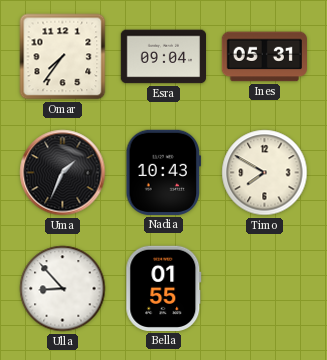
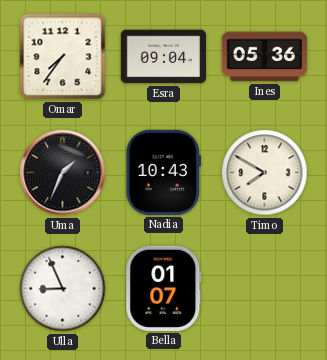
Ines: 05:31 -> 05:36 (264, 57)
Ulla: 8:53 -> 8:56 (63, 289)
Bella: 01:55 -> 01:07 (164, 288)
